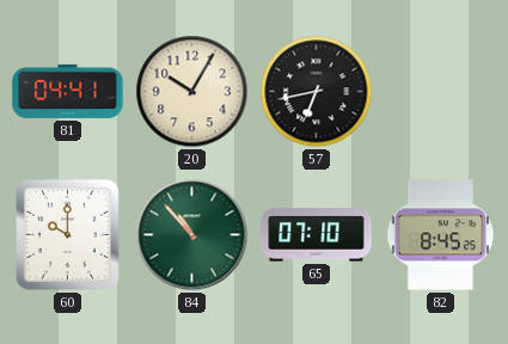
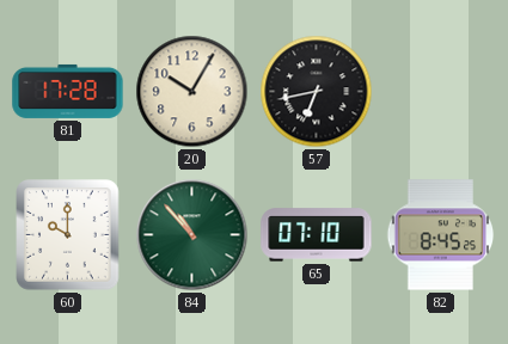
81: 04:41 -> 17:28 (68, 91)
